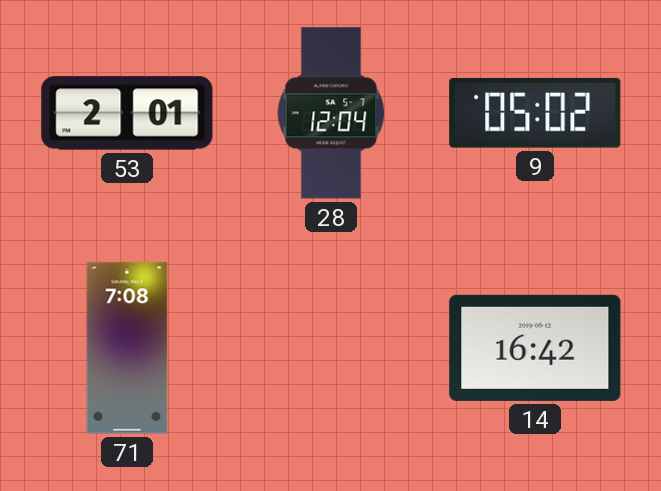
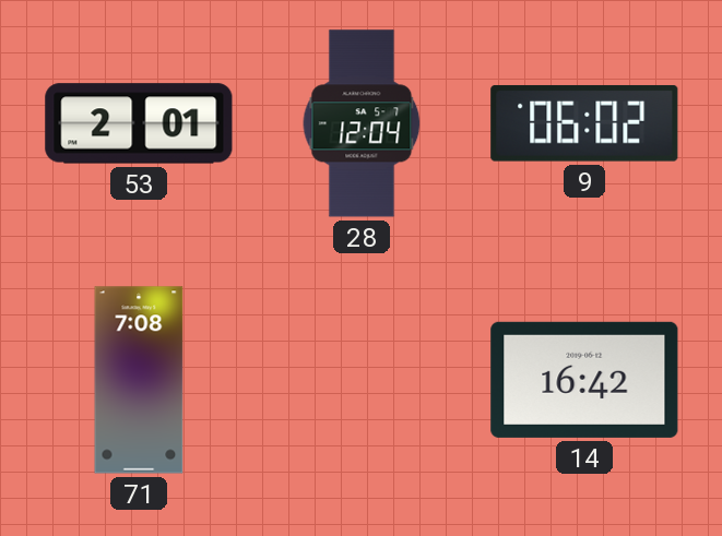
9: 05:02 -> 06:02 (584, 123)
